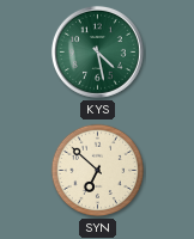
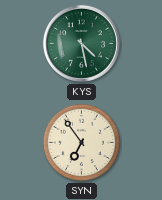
SYN: 6:52 -> 6:54 (82, 143)
